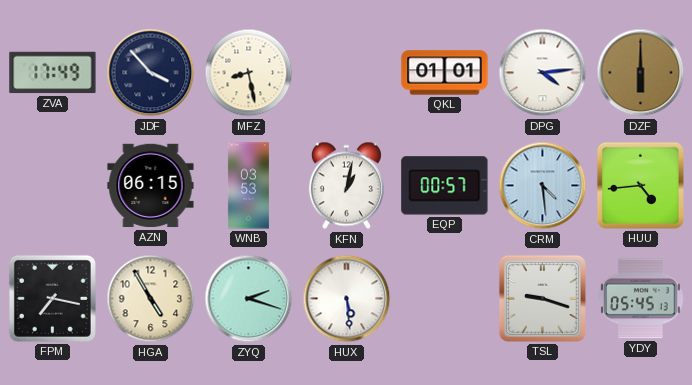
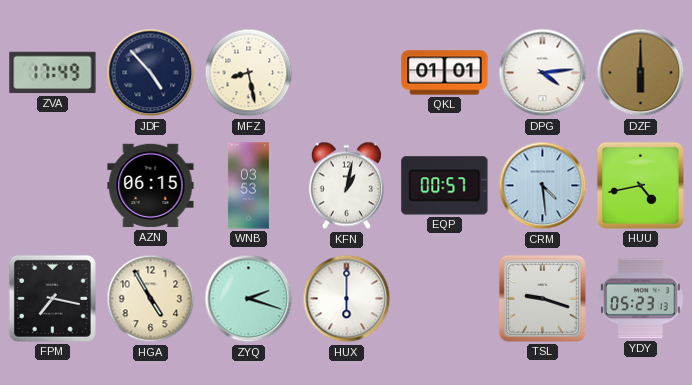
JDF: 3:53 -> 4:53 (151, 73)
HUU: 4:44 -> 4:43 (640, 185)
HUX: 5:29 -> 6:00 (347, 299)
YDY: 05:45 -> 05:23 (641, 299)
